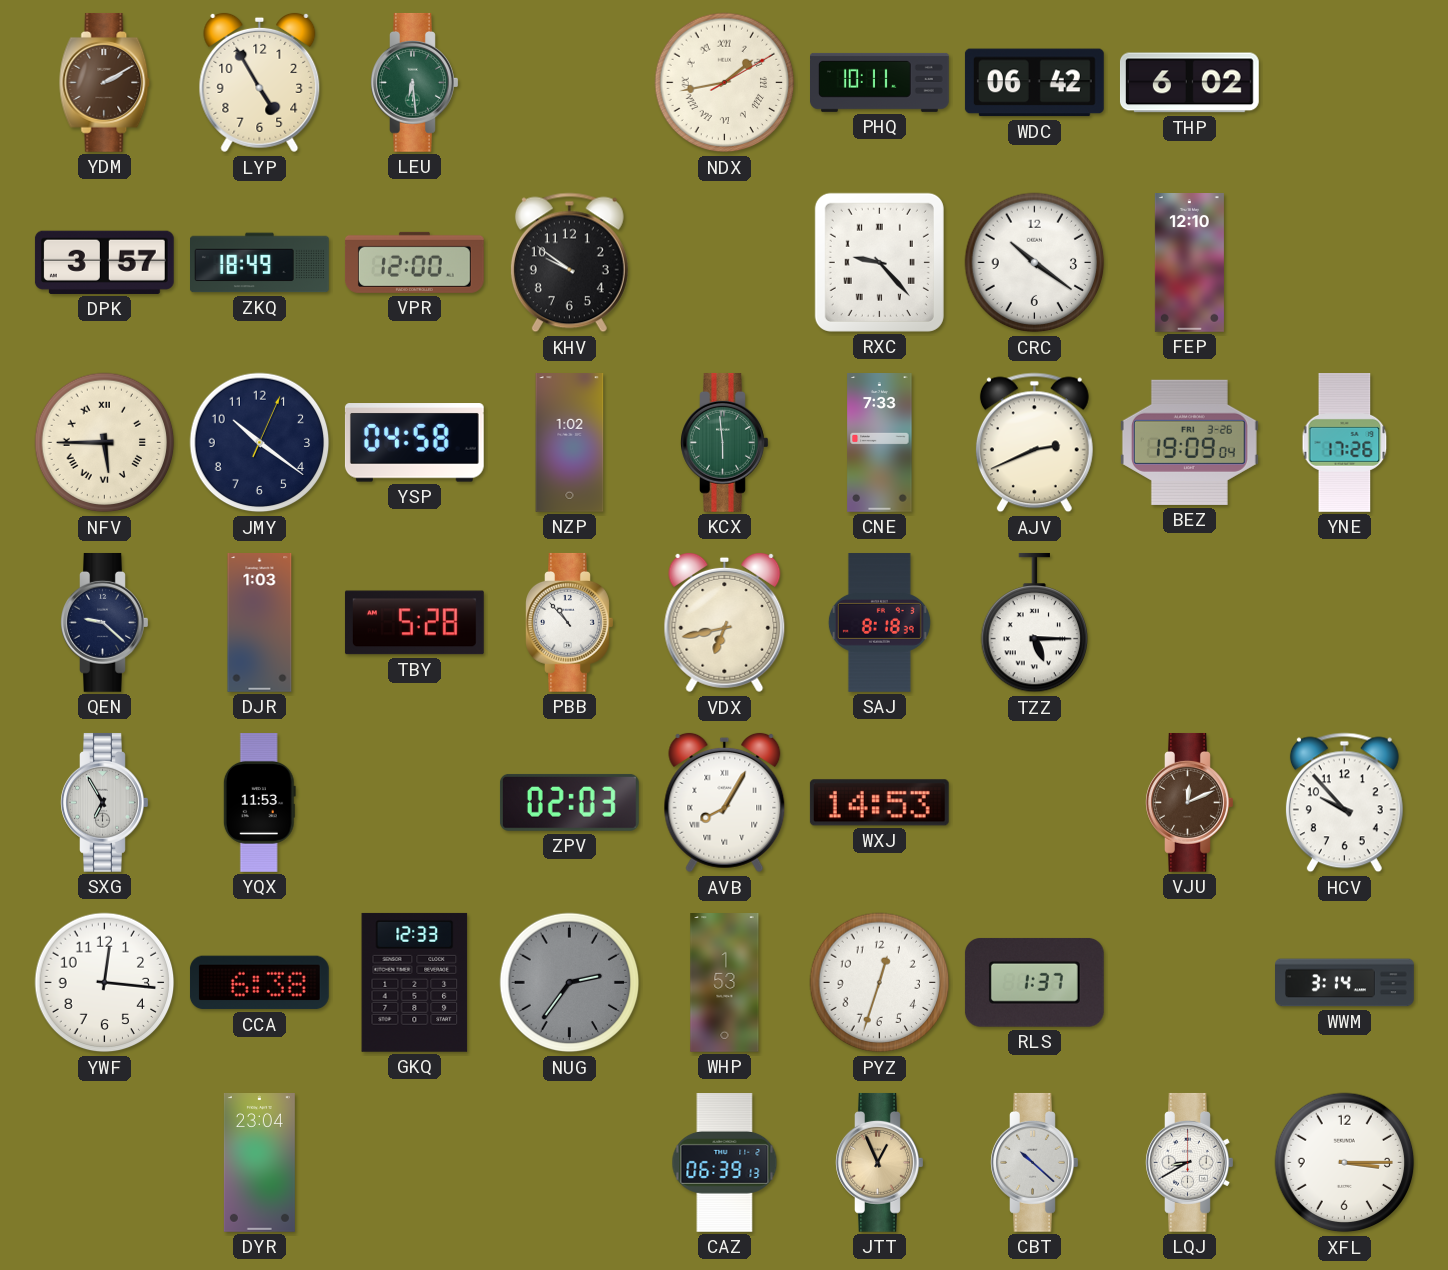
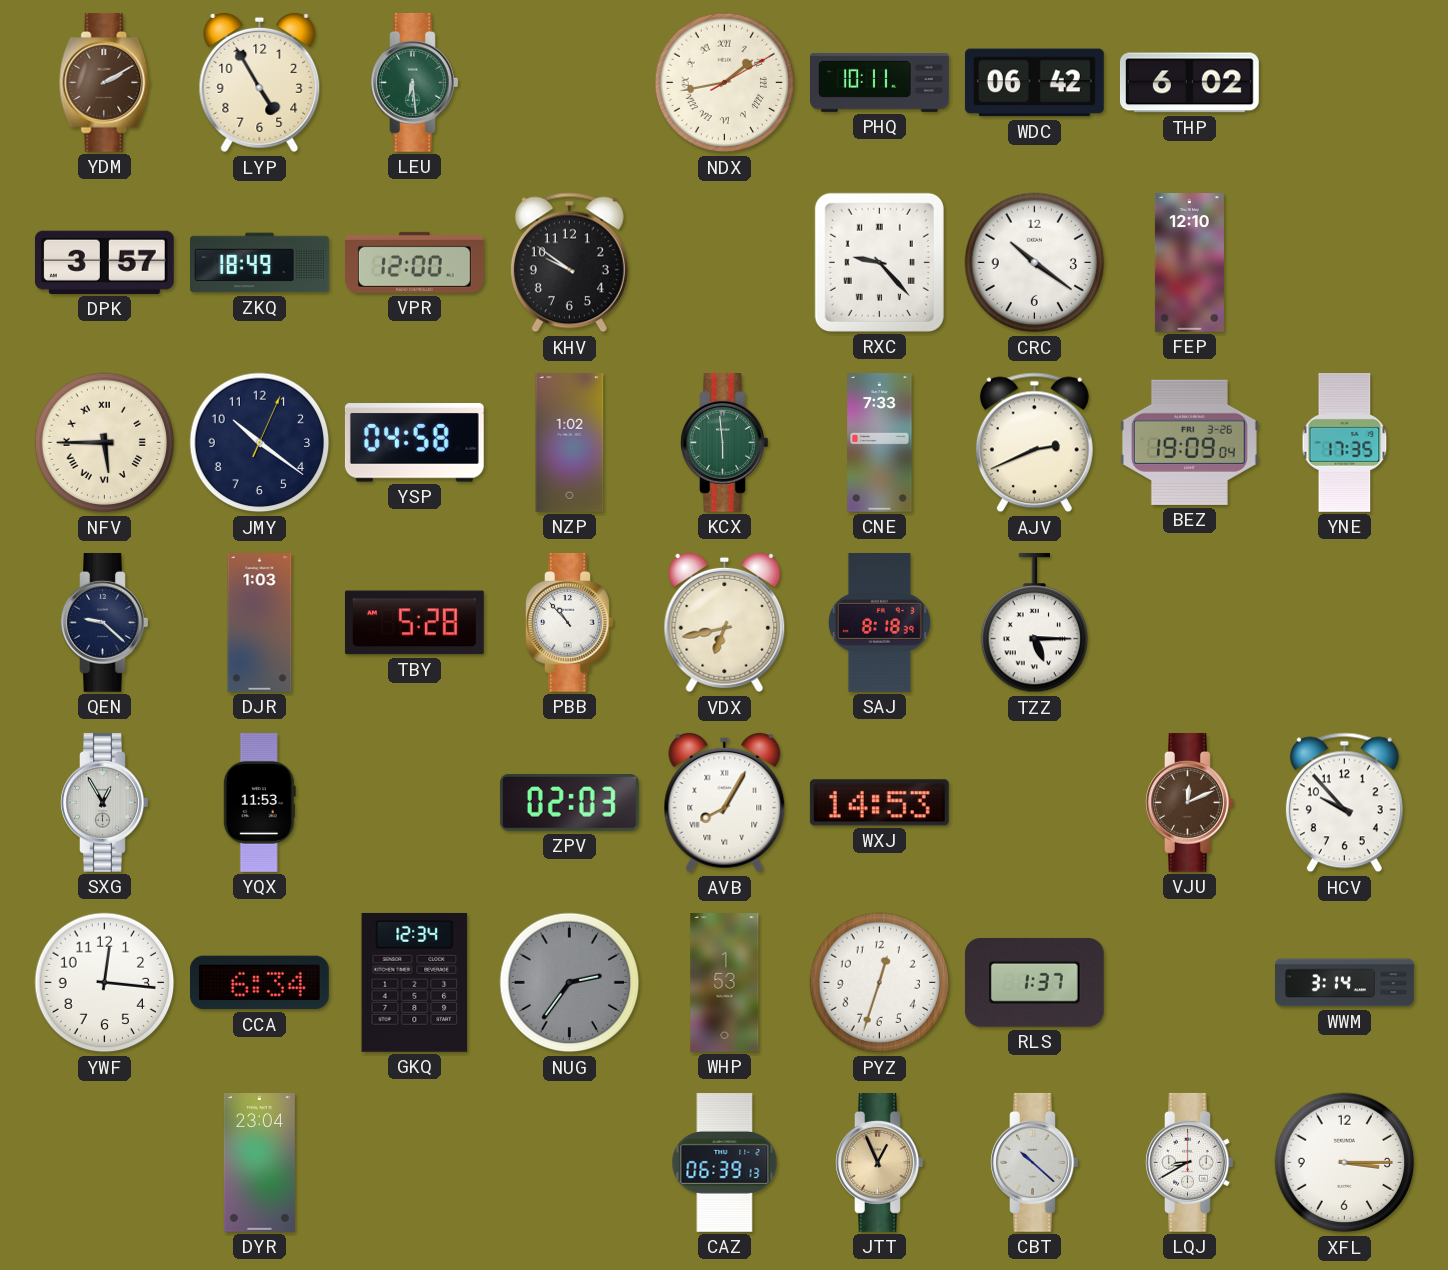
YNE: 17:26 -> 17:35 (1345, 443)
SXG: 6:55 -> 12:55 (105, 802)
CCA: 6:38 -> 6:34 (259, 983)
GKQ: 12:33 -> 12:34 (415, 982)
